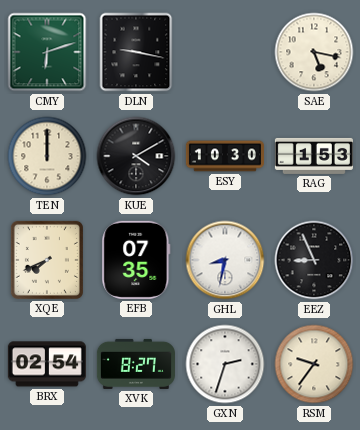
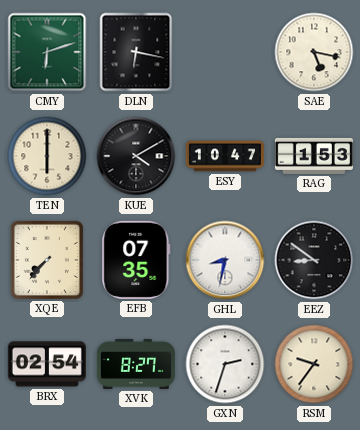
DLN: 9:17 -> 6:17 (136, 52)
TEN: 12:00 -> 6:00 (47, 156)
ESY: 10:30 -> 10:47 (225, 156)
XQE: 7:41 -> 7:37 (47, 260)
EEZ: 8:56 -> 8:51 (314, 260)
